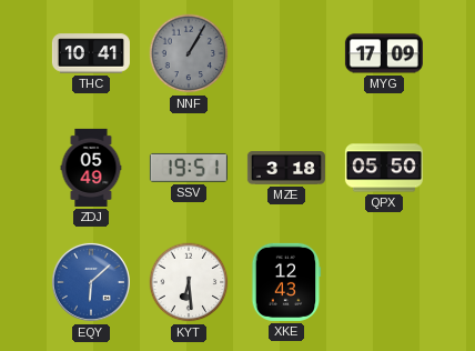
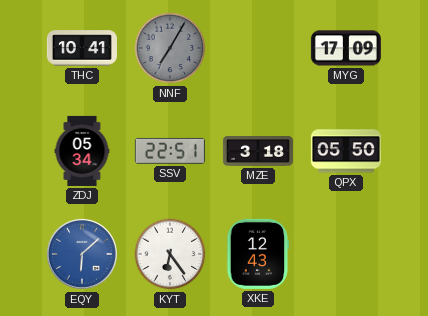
NNF: 1:05 -> 7:05 (170, 48)
ZDJ: 05:49 -> 05:34 (82, 151)
SSV: 19:51 -> 22:51 (170, 151)
KYT: 6:29 -> 6:24 (170, 254)
